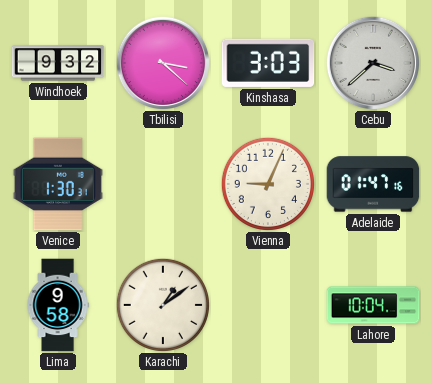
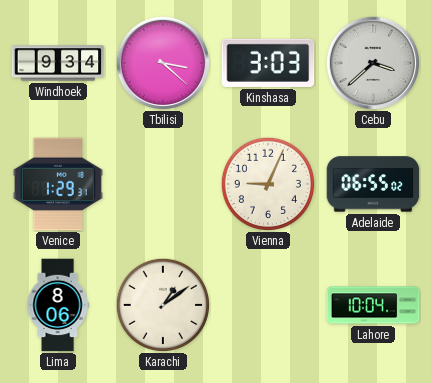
Windhoek: 9:32 -> 9:34 (58, 63)
Venice: 1:30 -> 1:29 (58, 184)
Adelaide: 01:47 -> 06:55 (373, 184)
Lima: 9:58 -> 8:06 (58, 305)
